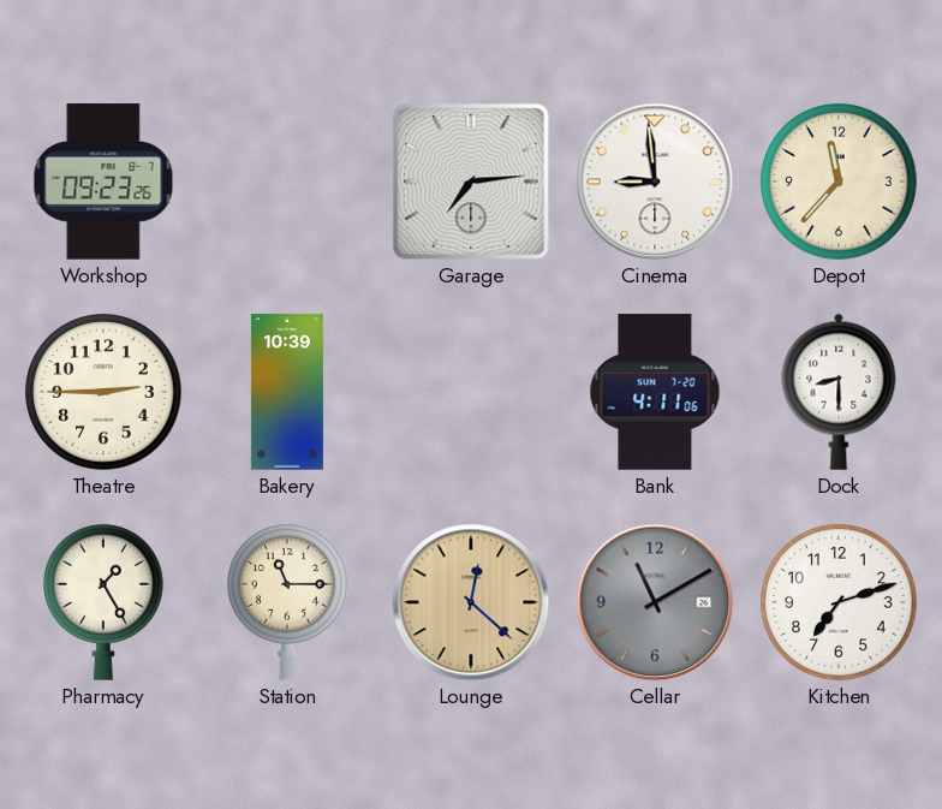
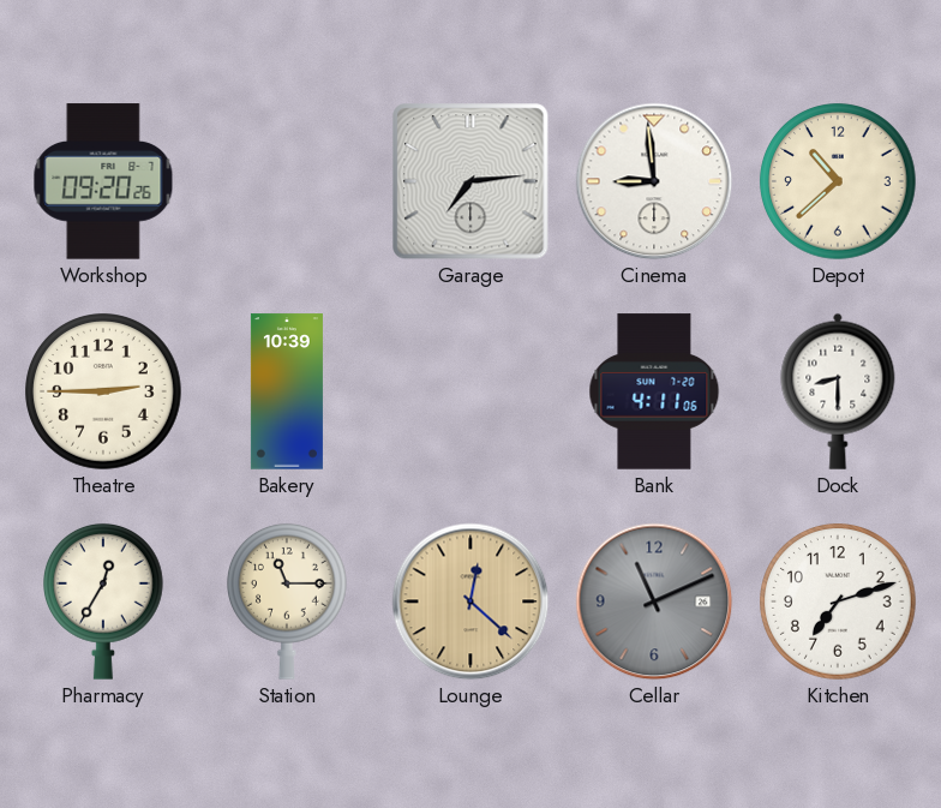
Workshop: 09:23 -> 09:20 (103, 181)
Depot: 11:37 -> 10:38 (838, 181)
Pharmacy: 1:25 -> 12:35 (104, 601)
Cellar: 11:10 -> 11:11 (654, 601)
